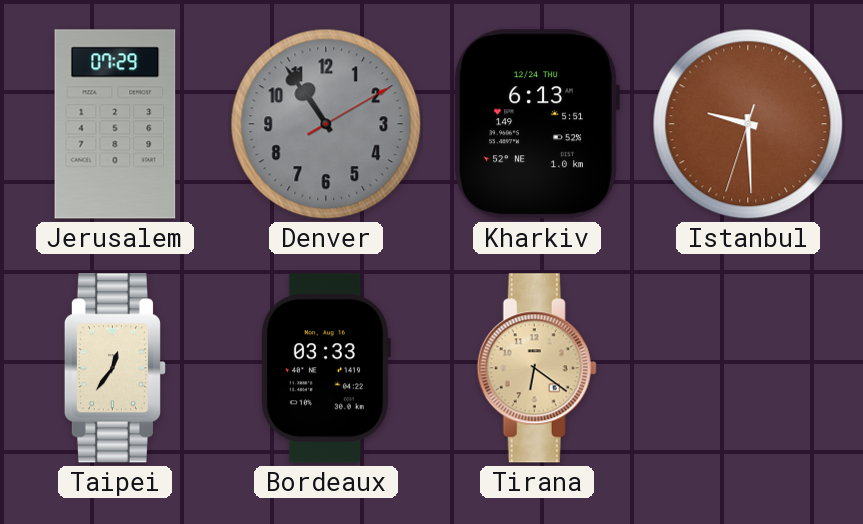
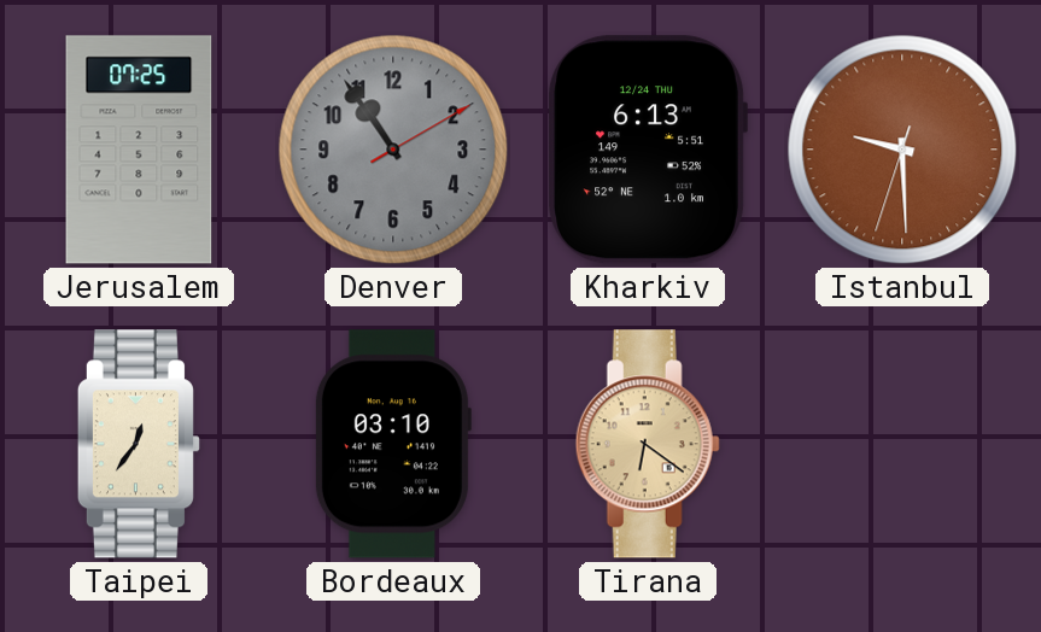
Jerusalem: 07:29 -> 07:25 (139, 150)
Bordeaux: 03:33 -> 03:10 (392, 444)
